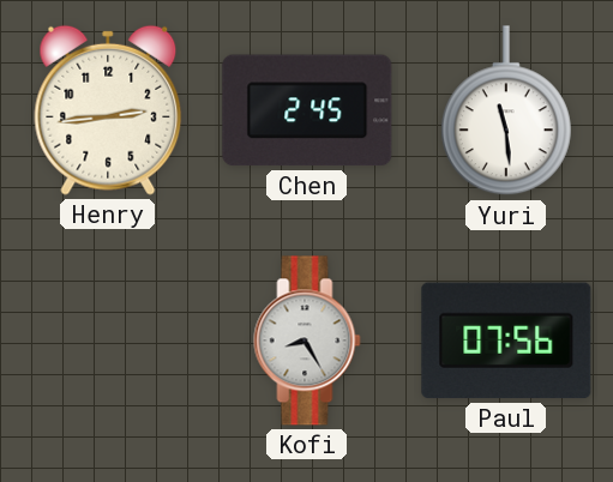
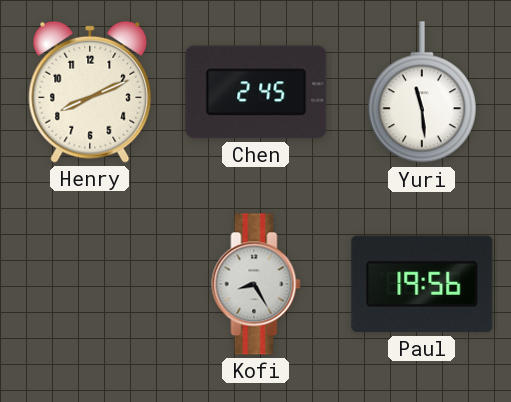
Henry: 2:44 -> 8:11 (90, 92)
Paul: 07:56 -> 19:56 (422, 284)
